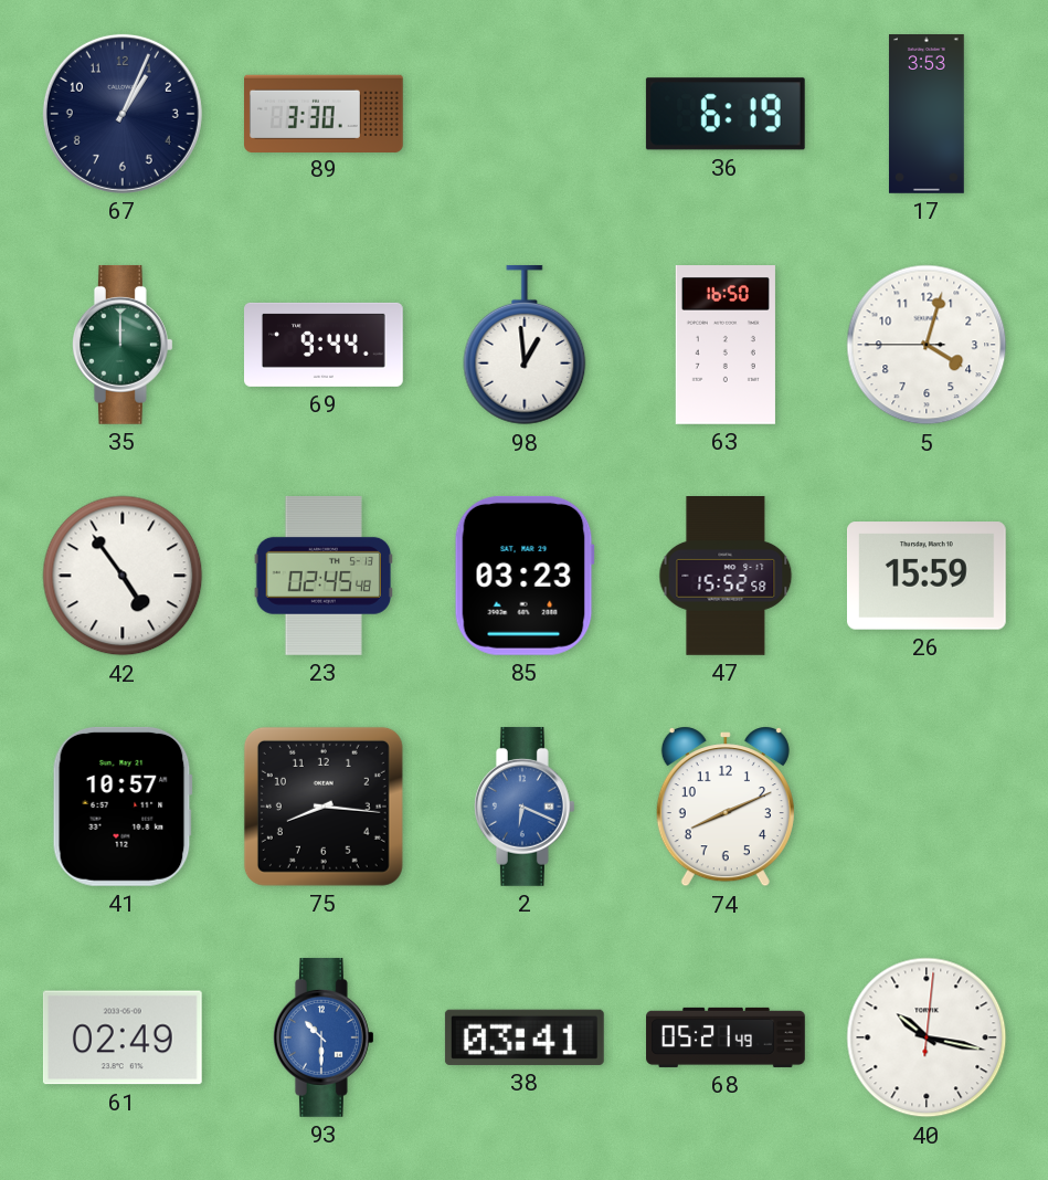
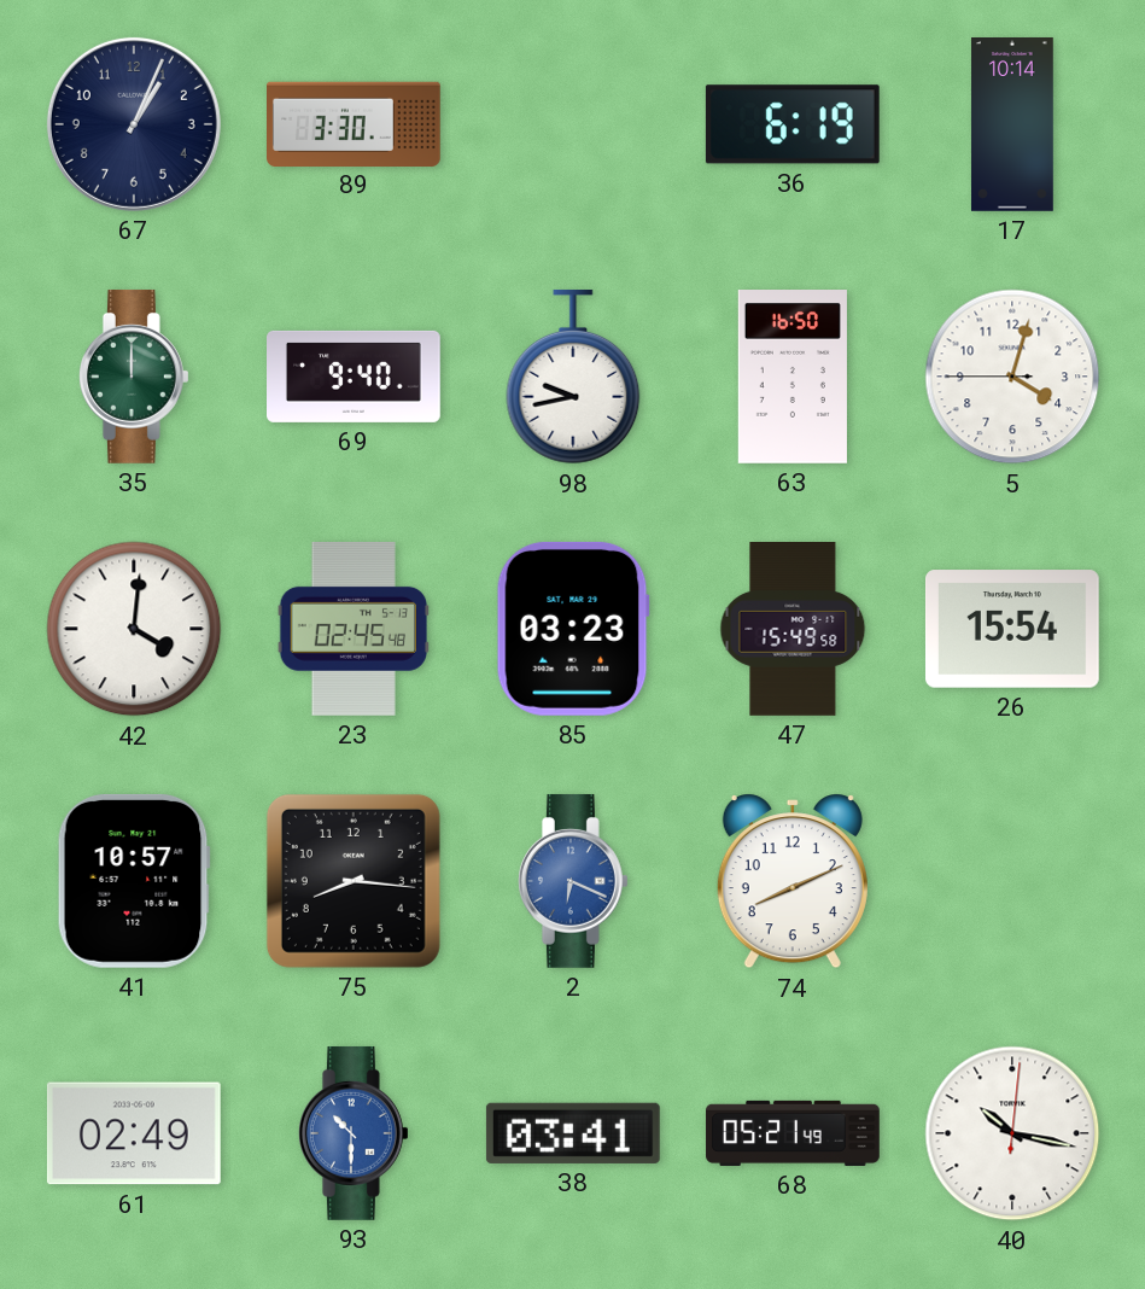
17: 3:53 -> 10:14 (1012, 126)
69: 9:44 -> 9:40 (355, 377)
98: 12:59 -> 9:43 (573, 377)
42: 4:54 -> 4:01 (134, 629)
47: 15:52 -> 15:49 (793, 630)
26: 15:59 -> 15:54 (1012, 629)
